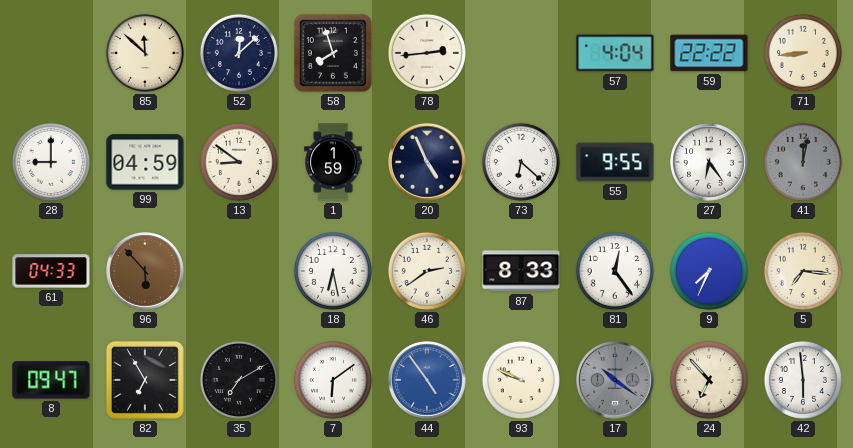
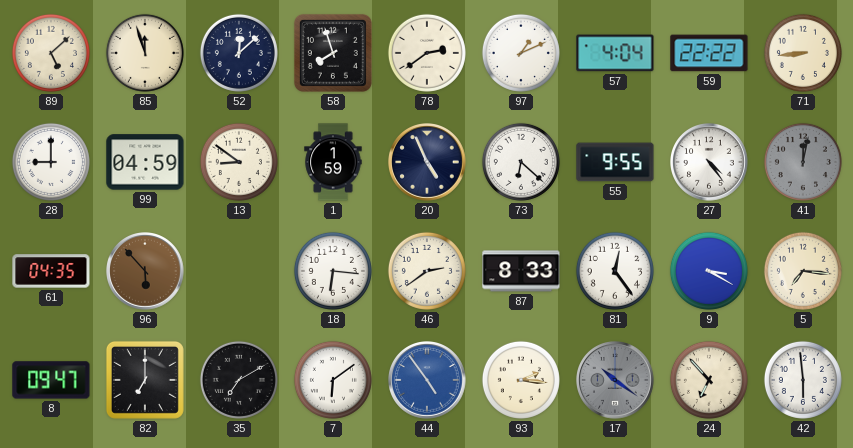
89: none -> 5:08 (51, 53)
85: 11:52 -> 11:57 (145, 53)
78: 2:44 -> 2:39 (427, 53)
97: none -> 1:11 (521, 53)
27: 6:24 -> 4:24 (709, 162)
61: 04:33 -> 04:35 (51, 271)
18: 6:28 -> 6:16 (333, 271)
9: 7:34 -> 3:20 (709, 271)
82: 6:55 -> 7:00 (145, 380)
93: 9:49 -> 2:16 (521, 380)
